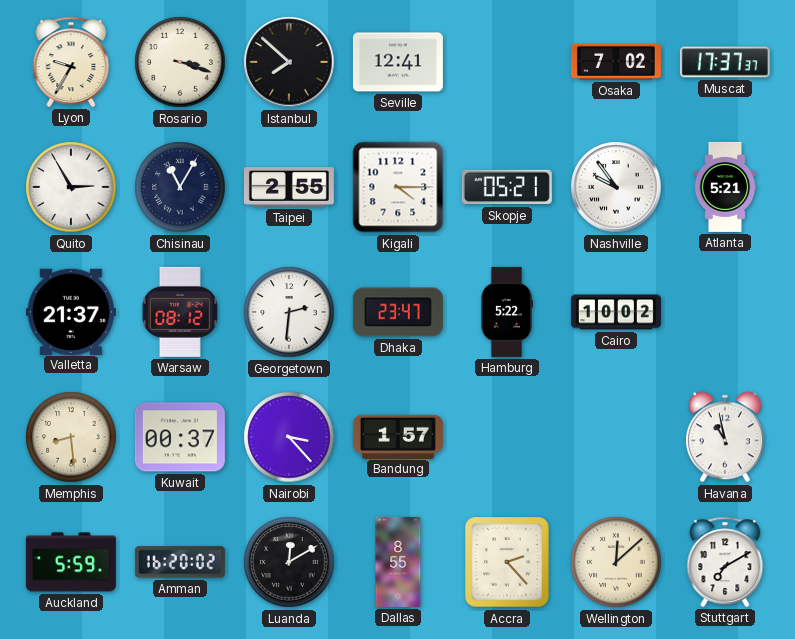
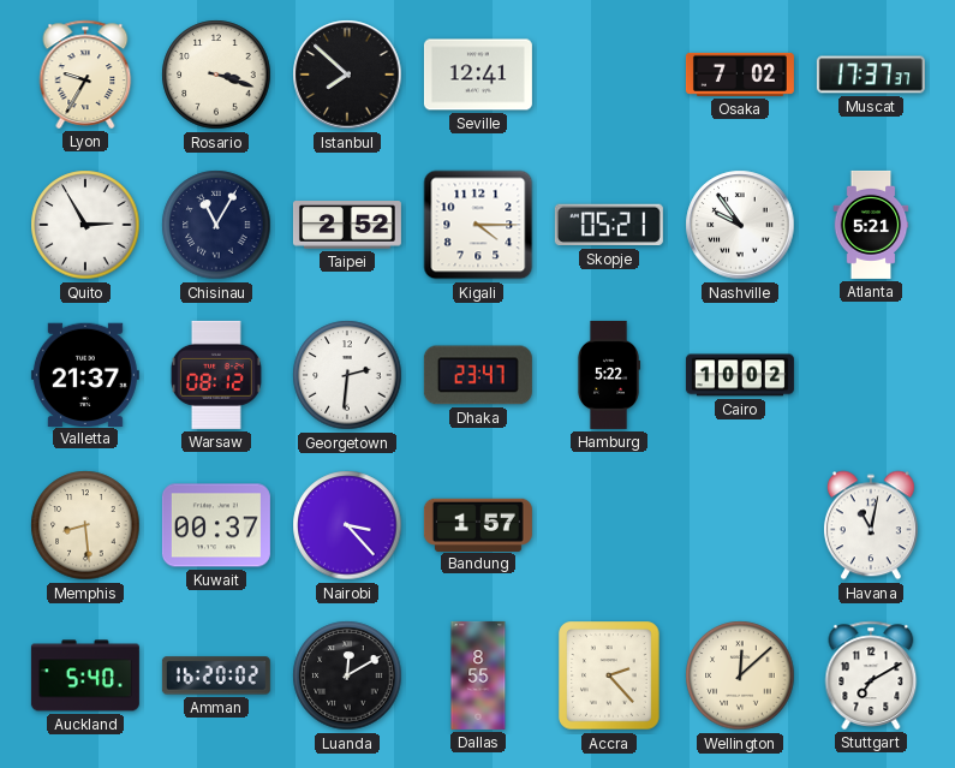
Taipei: 2:55 -> 2:52 (347, 225)
Havana: 10:58 -> 11:02 (871, 525)
Auckland: 5:59 -> 5:40 (85, 675)
